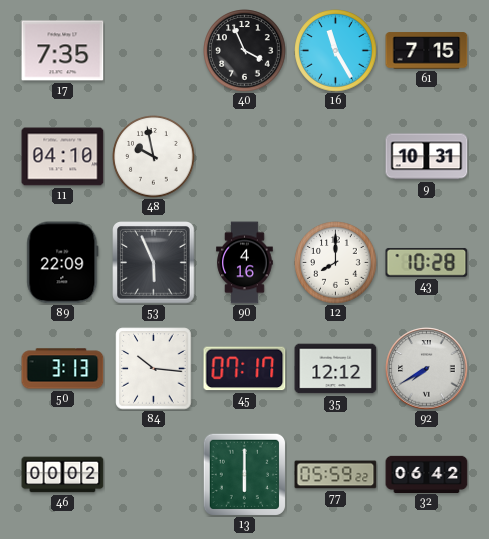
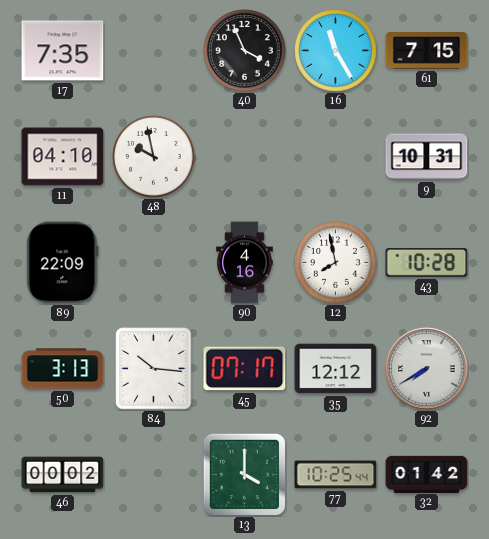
53: 5:56 -> none (154, 263)
12: 8:00 -> 7:58 (336, 263)
13: 6:00 -> 4:00 (244, 474)
77: 05:59 -> 10:25 (336, 475)
32: 06:42 -> 01:42 (427, 474)
